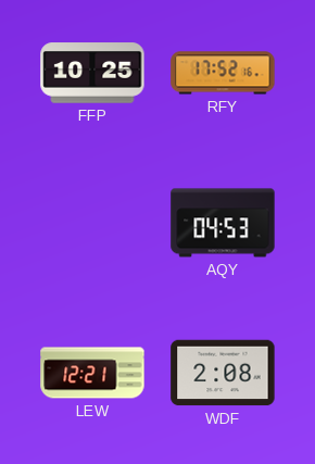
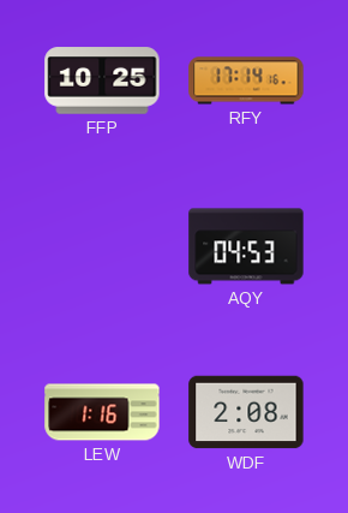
RFY: 17:52 -> 17:14 (246, 80)
LEW: 12:21 -> 1:16 (102, 412)
